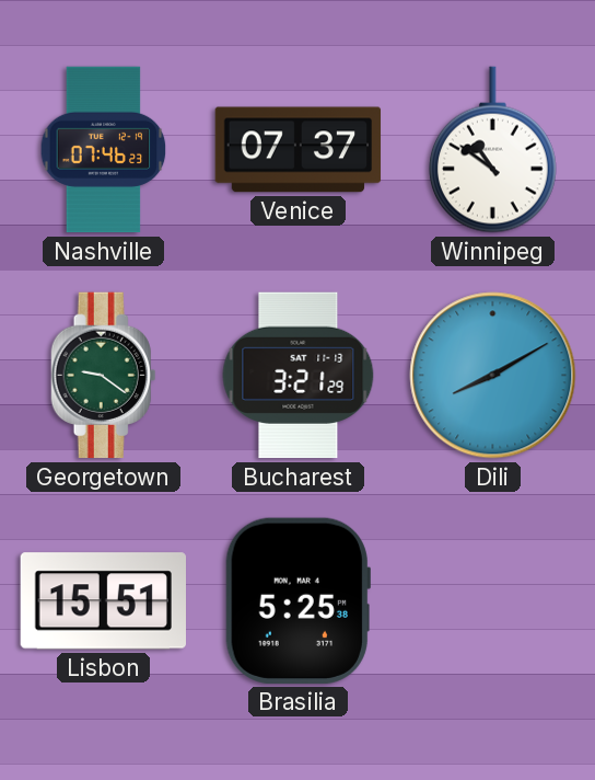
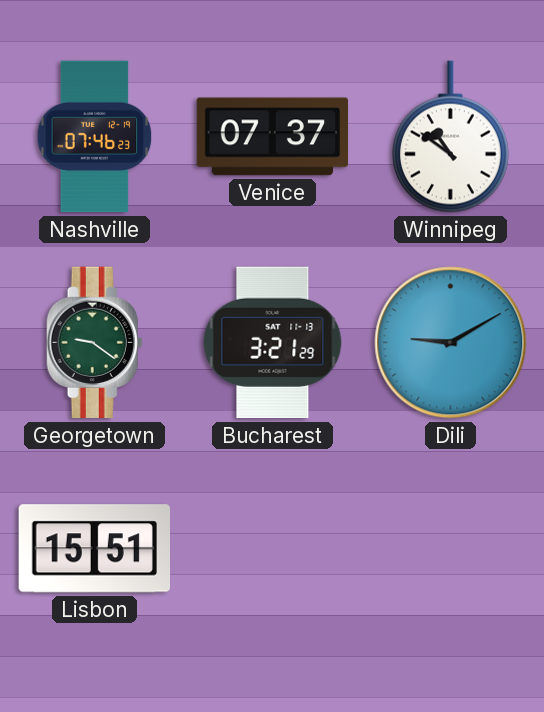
Dili: 8:10 -> 9:10 (451, 343)
Brasilia: 5:25 -> none (297, 600)
